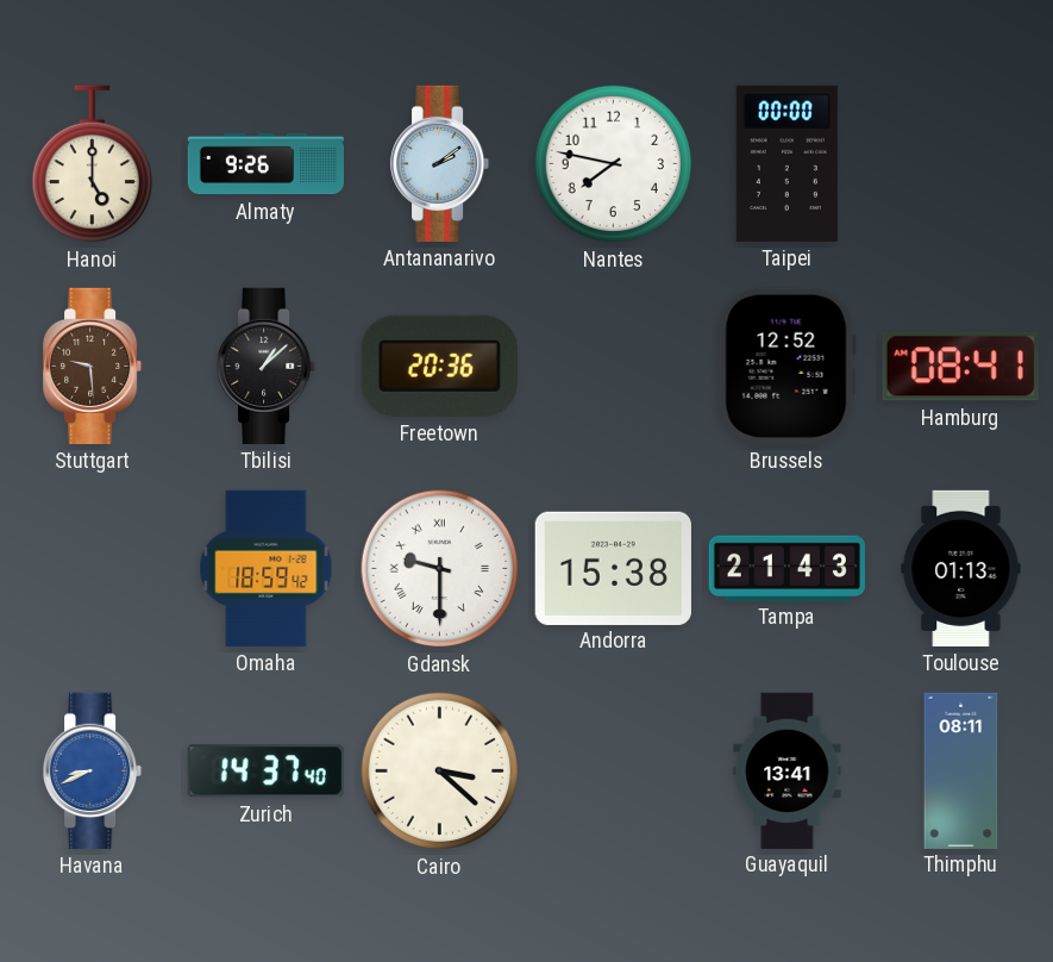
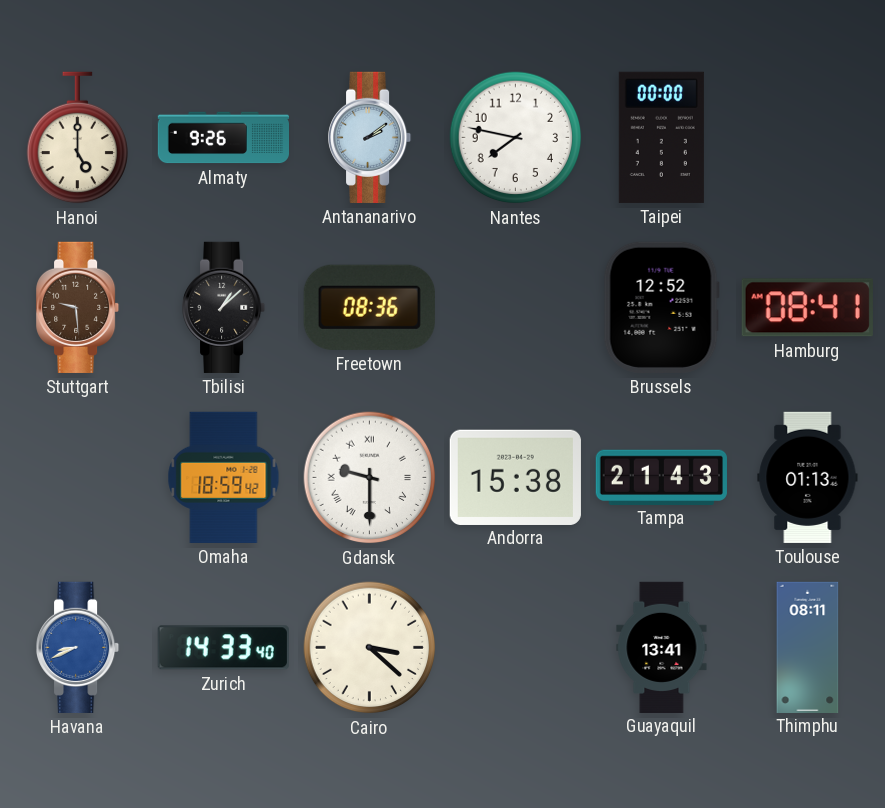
Freetown: 20:36 -> 08:36 (369, 307)
Zurich: 14:37 -> 14:33 (223, 648)
